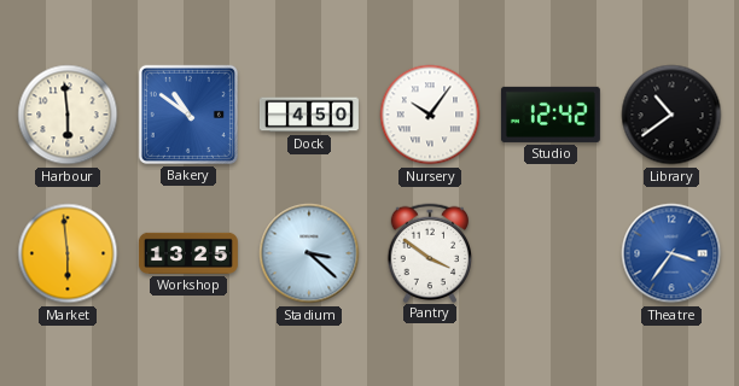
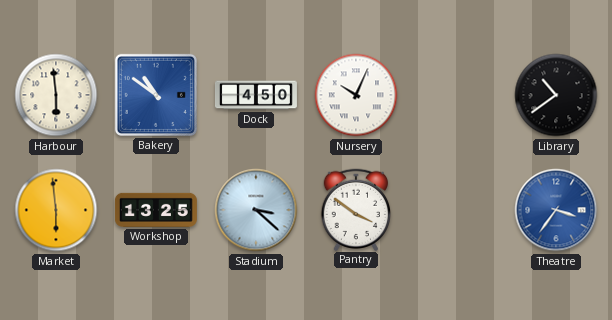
Nursery: 10:06 -> 10:04 (356, 95)
Studio: 12:42 -> none (551, 115)
